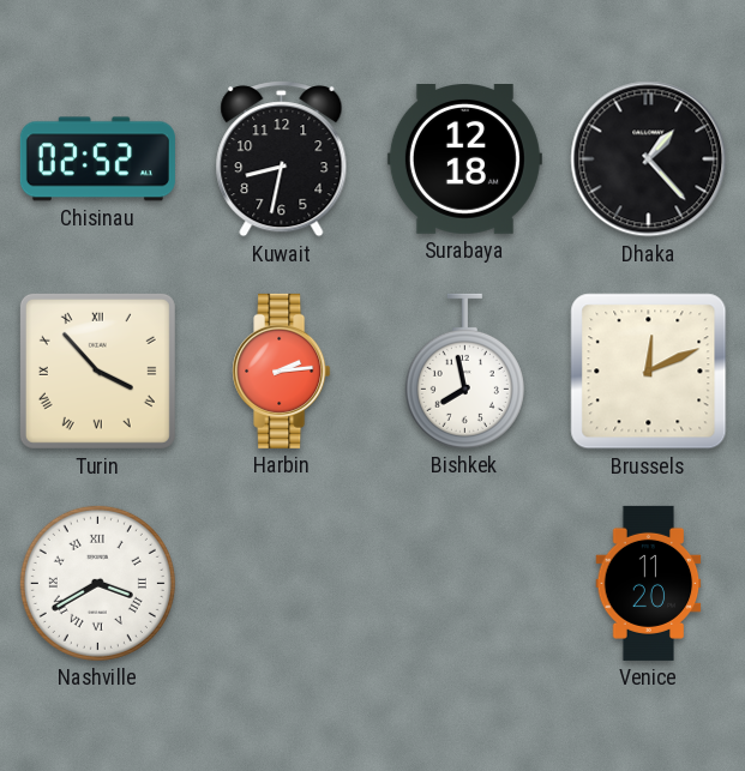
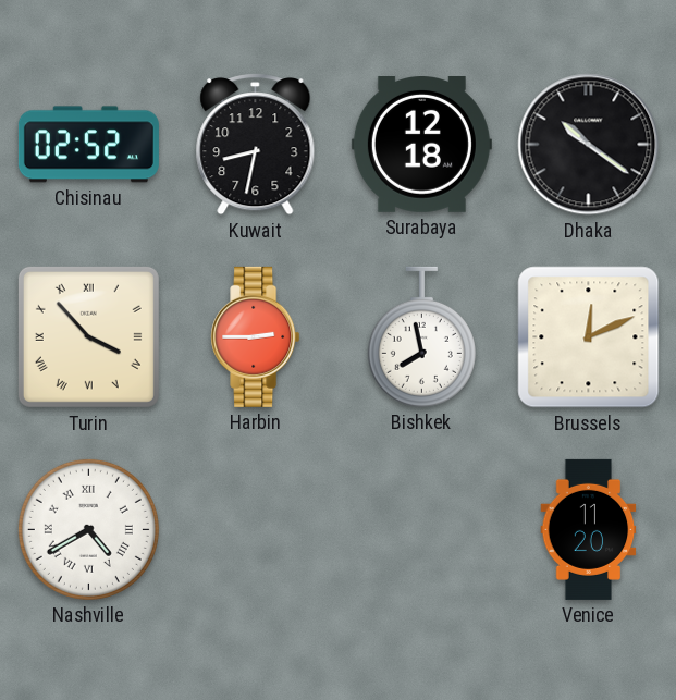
Dhaka: 1:23 -> 10:21 (589, 145)
Harbin: 2:14 -> 2:45 (256, 336)
Nashville: 3:40 -> 4:40 (88, 529)
